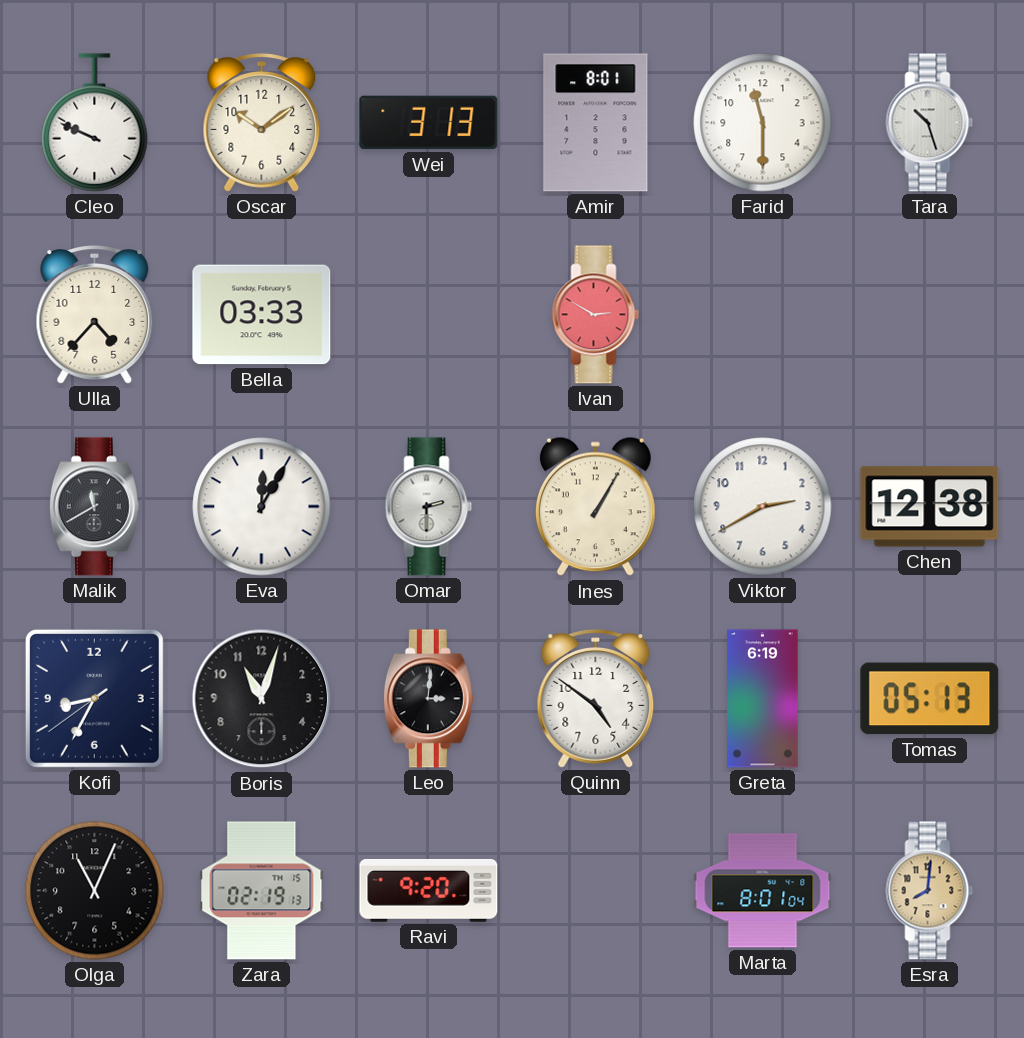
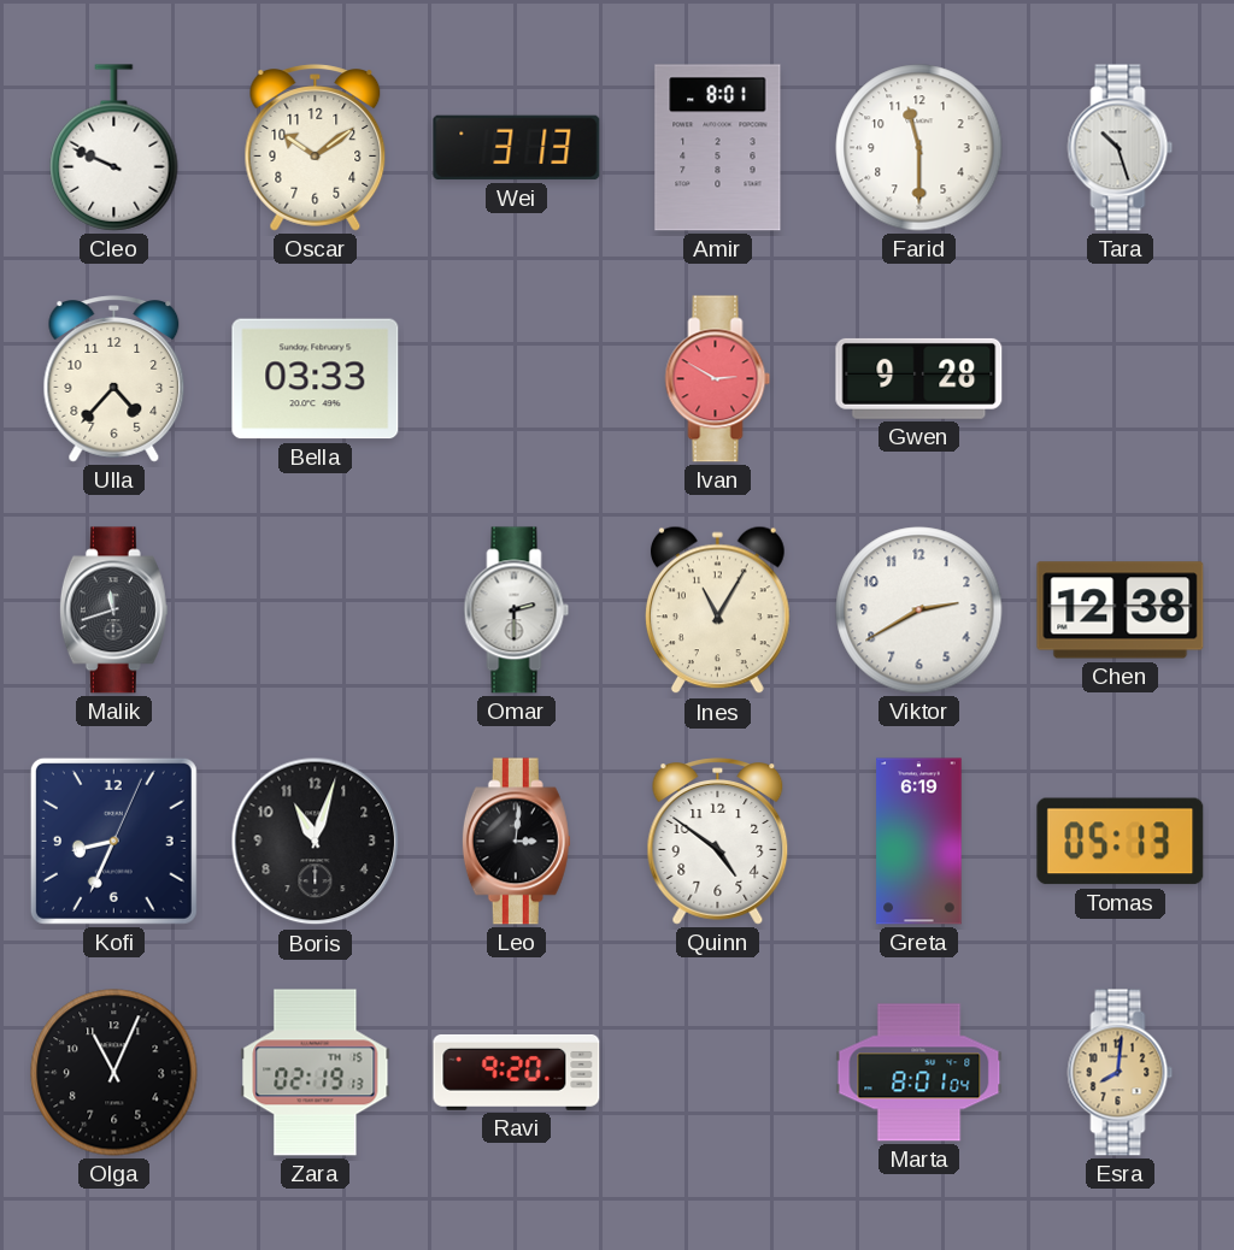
Gwen: none -> 9:28 (919, 378)
Malik: 11:40 -> 11:42 (113, 611)
Eva: 12:05 -> none (262, 507)
Ines: 1:05 -> 11:05 (717, 611)
Kofi: 8:34:39 -> 8:34:04 (113, 841)
